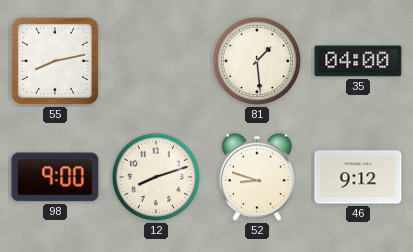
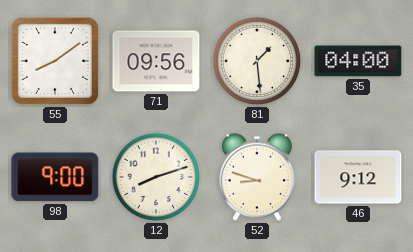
55: 8:13 -> 8:09 (55, 61)
71: none -> 09:56 (156, 61)
